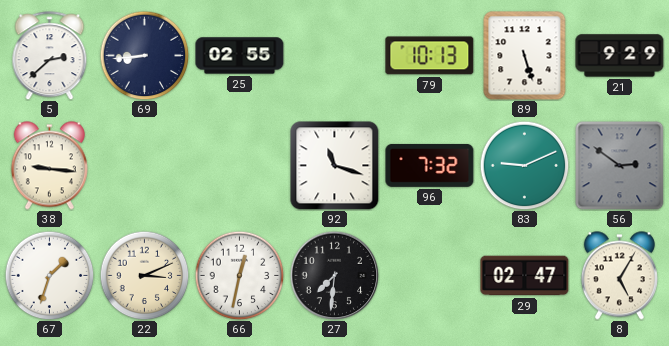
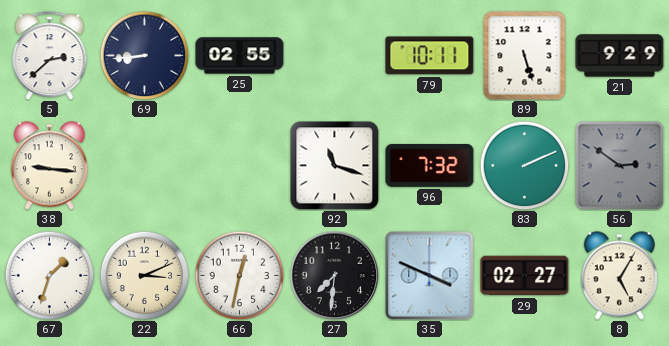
79: 10:13 -> 10:11 (430, 56)
83: 9:11 -> 2:11 (524, 165)
35: none -> 3:49 (430, 276)
29: 02:47 -> 02:27 (525, 276)
